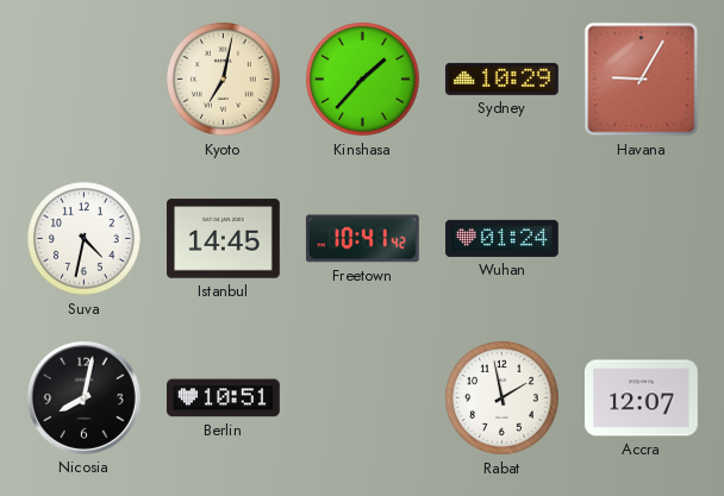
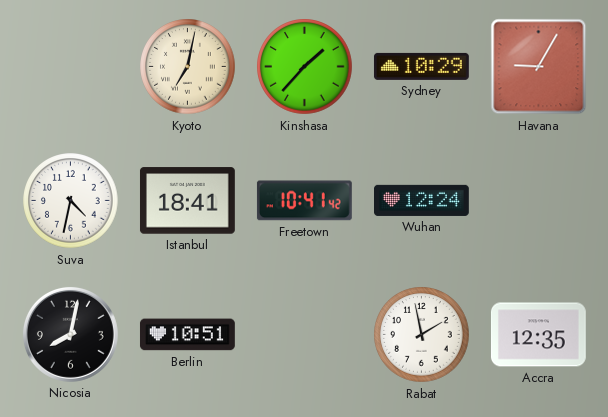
Istanbul: 14:45 -> 18:41 (187, 201)
Wuhan: 01:24 -> 12:24 (422, 200)
Accra: 12:07 -> 12:35 (538, 335)
